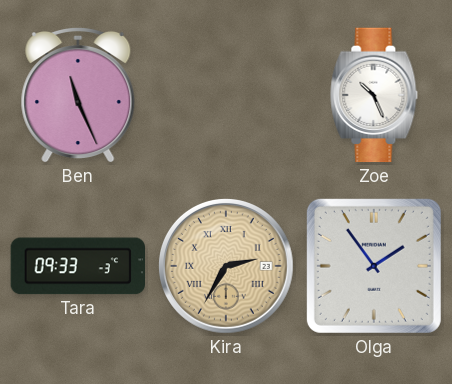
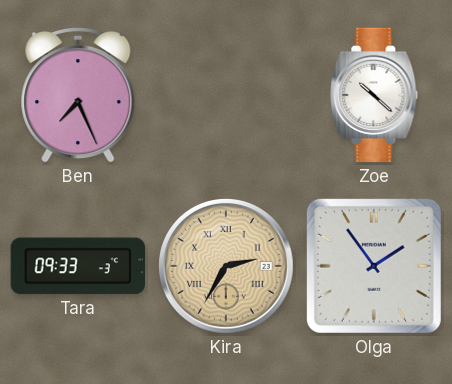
Ben: 11:26 -> 7:26 (78, 95)
Zoe: 10:26 -> 10:22 (374, 95)
